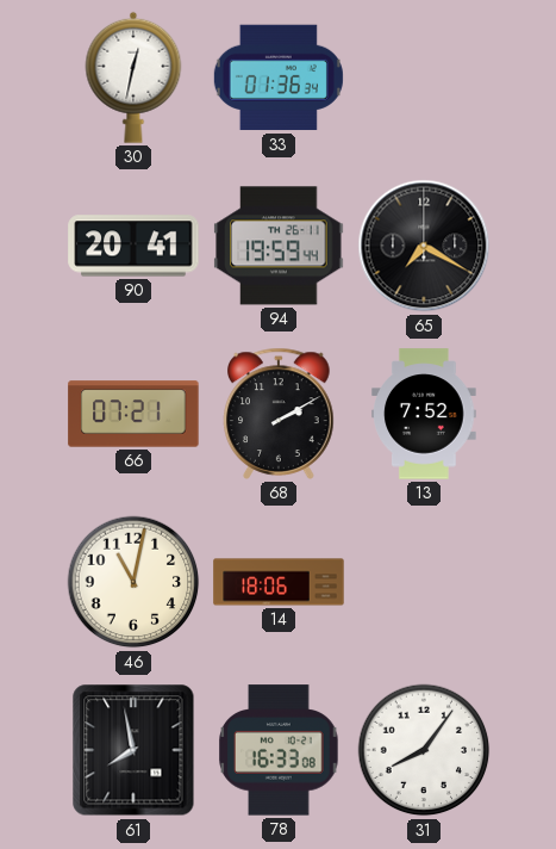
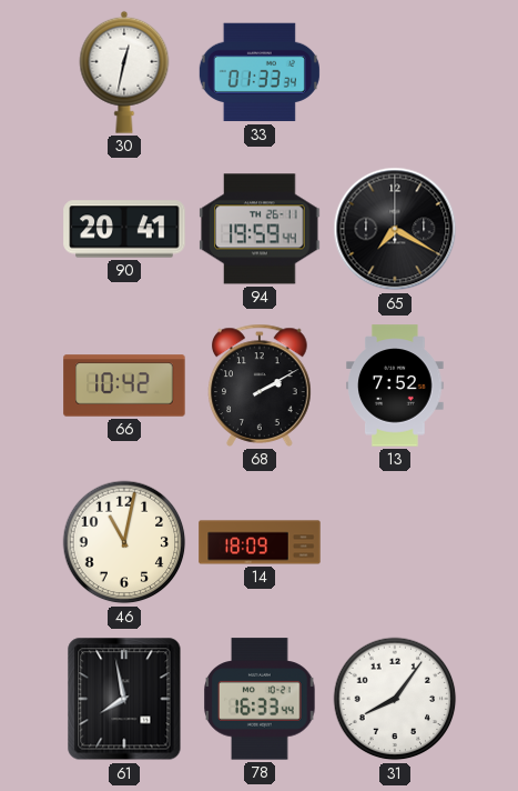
33: 01:36 -> 01:33 (260, 72)
66: 07:21 -> 10:42 (124, 386)
14: 18:06 -> 18:09 (260, 542)
78: 16:33:08 -> 16:33:44 (260, 699)
